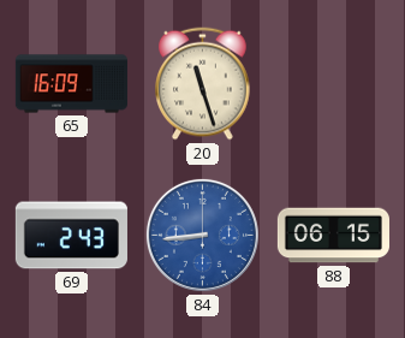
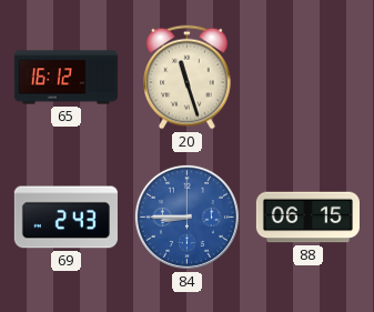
65: 16:09 -> 16:12 (65, 78)
84: 8:44 -> 8:45 (186, 217)
